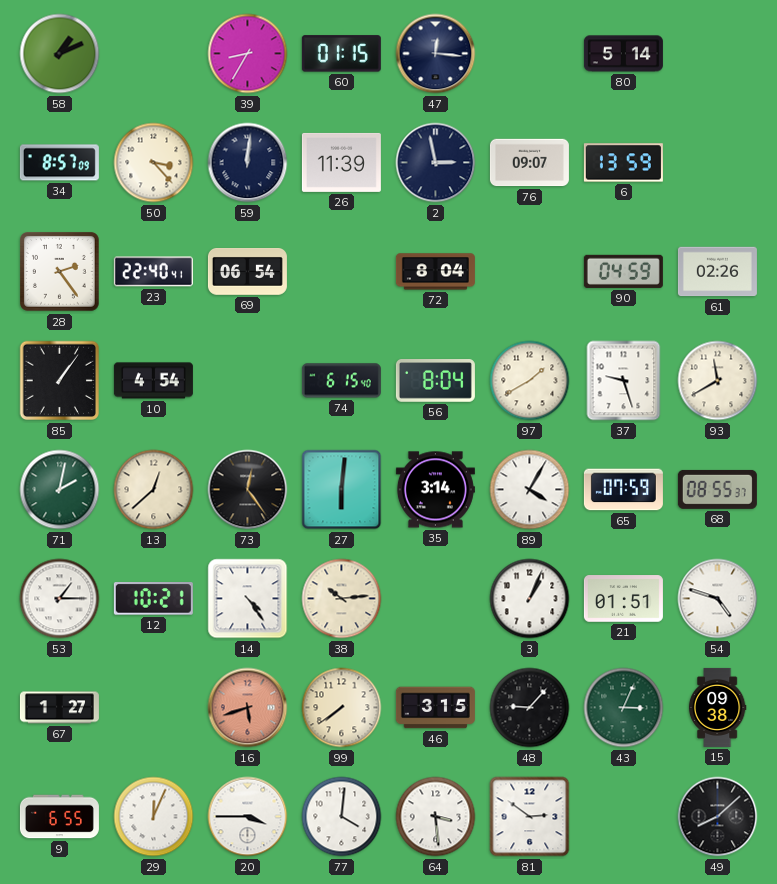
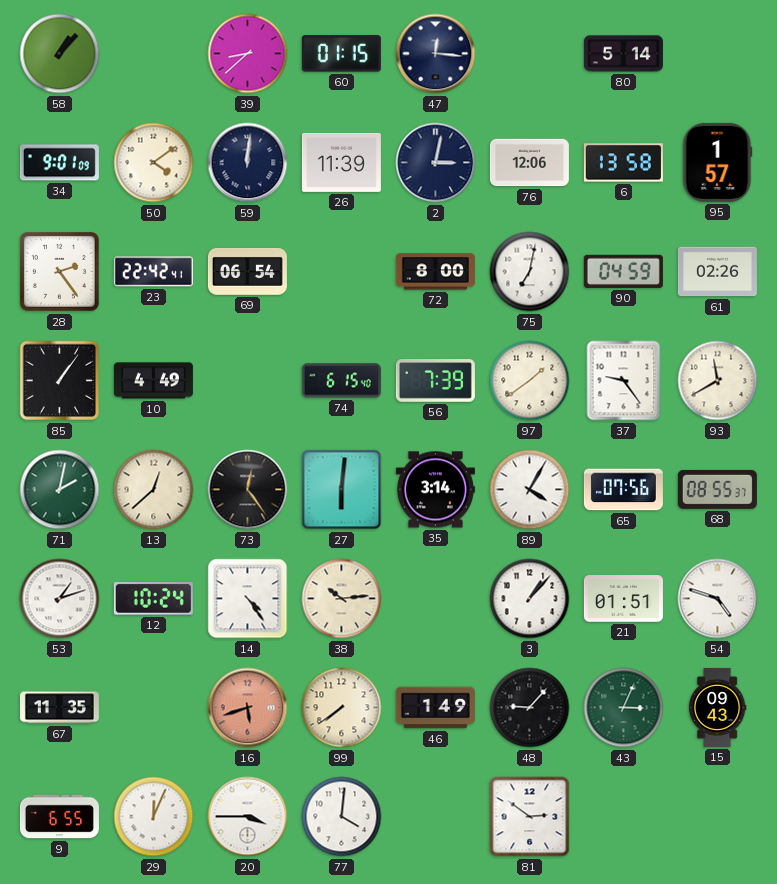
58: 1:11 -> 1:07 (60, 54)
39: 8:35 -> 8:38 (248, 54)
34: 8:57 -> 9:01 (59, 163)
50: 3:23 -> 4:09 (154, 163)
2: 2:58 -> 3:02 (436, 163)
76: 09:07 -> 12:06 (529, 163)
6: 13:59 -> 13:58 (623, 163)
95: none -> 1:57 (718, 162)
23: 22:40 -> 22:42 (153, 272)
72: 8:04 -> 8:00 (435, 272)
75: none -> 7:02 (530, 272)
10: 4:54 -> 4:49 (153, 381)
56: 8:04 -> 7:39 (435, 381)
97: 1:40 -> 1:39 (530, 381)
37: 9:27 -> 9:24 (624, 381)
65: 07:59 -> 07:56 (623, 490)
53: 1:15 -> 1:12 (60, 599)
12: 10:21 -> 10:24 (153, 599)
3: 1:04 -> 1:07 (530, 599)
67: 1:27 -> 11:35 (59, 708)
46: 3:15 -> 1:49 (435, 708)
15: 09:38 -> 09:43 (717, 707)
64: 3:29 -> none (436, 817)
49: 8:08 -> none (718, 817)
